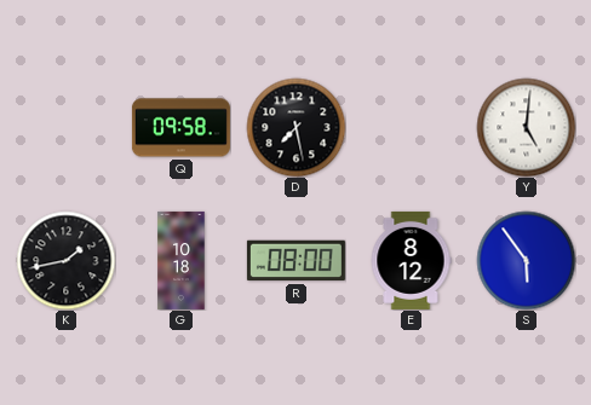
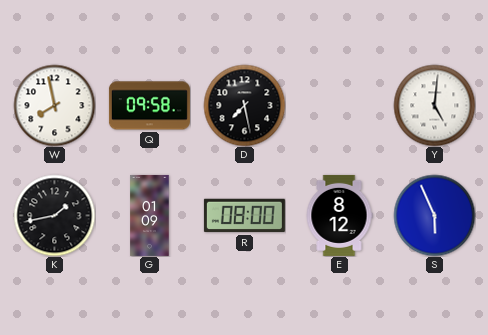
W: none -> 7:58 (54, 105)
G: 10:18 -> 01:09 (150, 215)
S: 5:54 -> 5:56 (434, 215)
